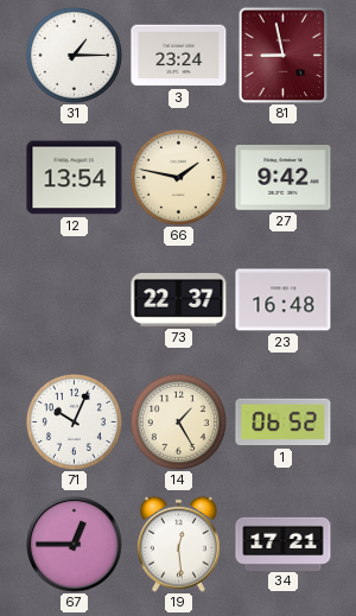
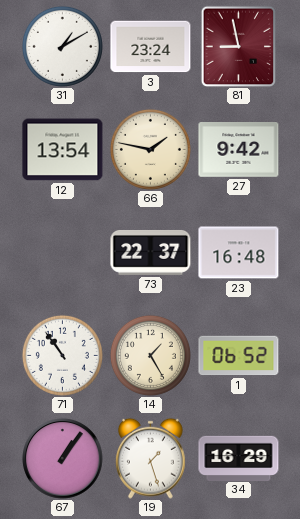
31: 1:15 -> 1:10 (62, 46)
71: 10:04 -> 10:54 (62, 355)
67: 12:45 -> 1:06 (63, 459)
19: 12:29 -> 1:27 (150, 458)
34: 17:21 -> 16:29 (239, 458)
